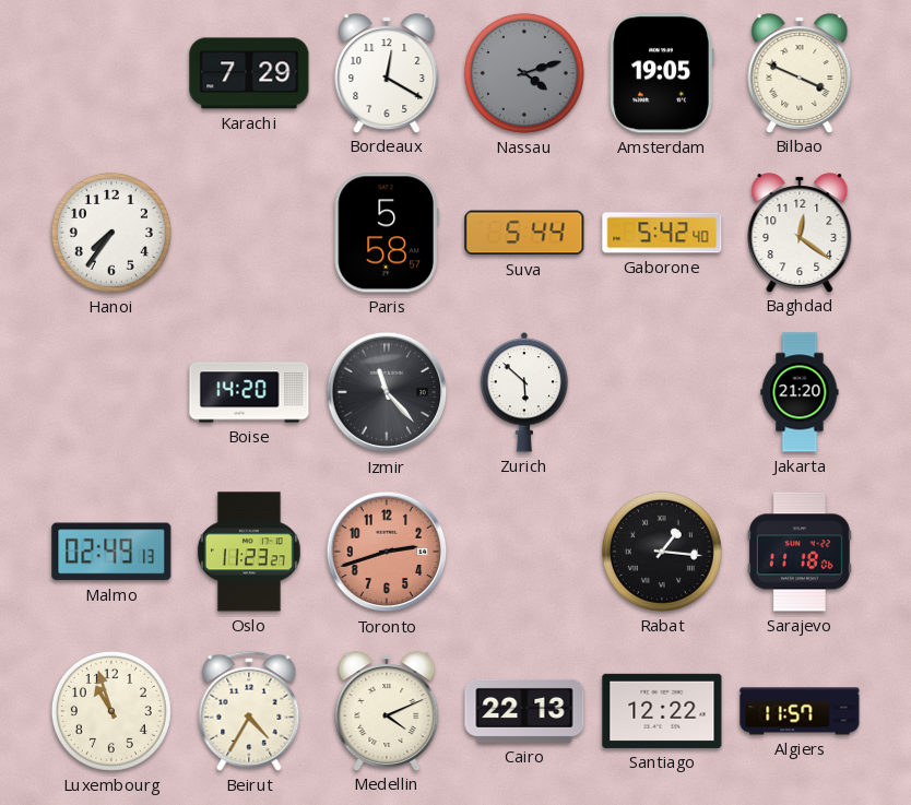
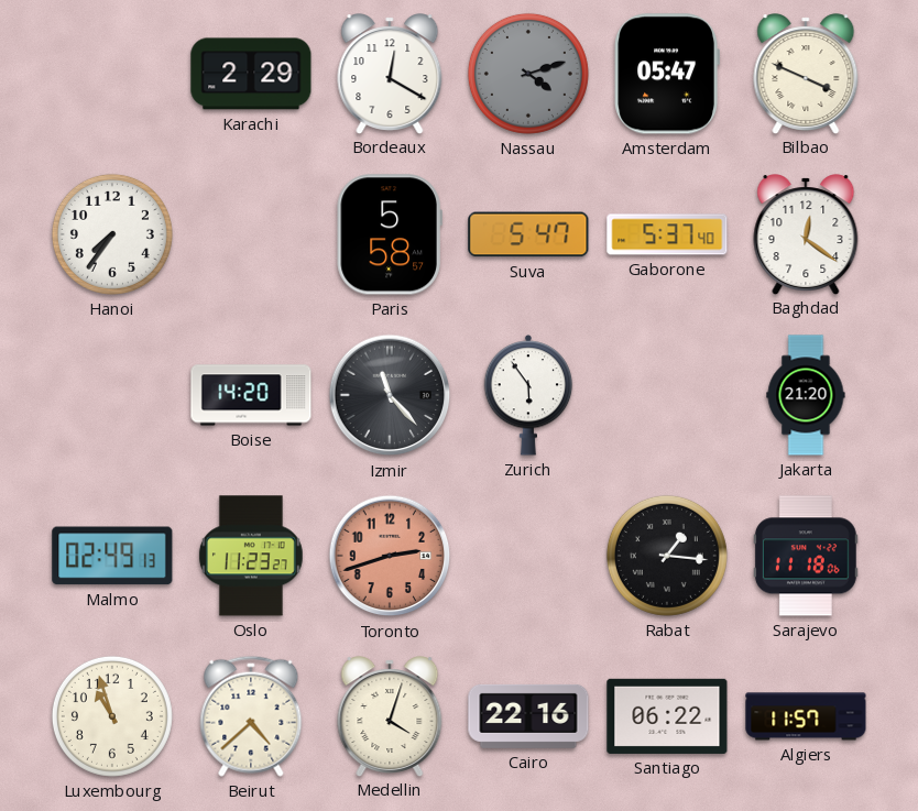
Karachi: 7:29 -> 2:29 (251, 74)
Amsterdam: 19:05 -> 05:47 (667, 74)
Suva: 5:44 -> 5:47 (528, 234)
Gaborone: 5:42 -> 5:37 (667, 234)
Zurich: 5:52 -> 5:54 (528, 395)
Beirut: 4:35 -> 4:38 (251, 716)
Medellin: 4:11 -> 4:03 (390, 716)
Cairo: 22:13 -> 22:16 (528, 716)
Santiago: 12:22 -> 06:22 (667, 716)
